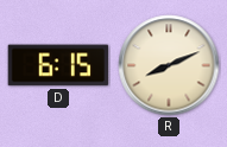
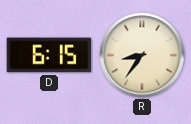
R: 8:11 -> 8:36 (142, 55)
